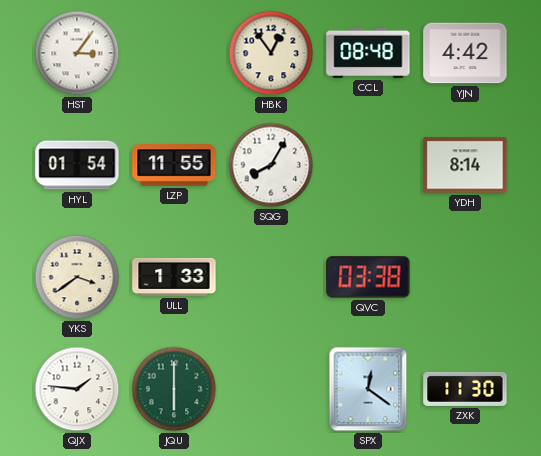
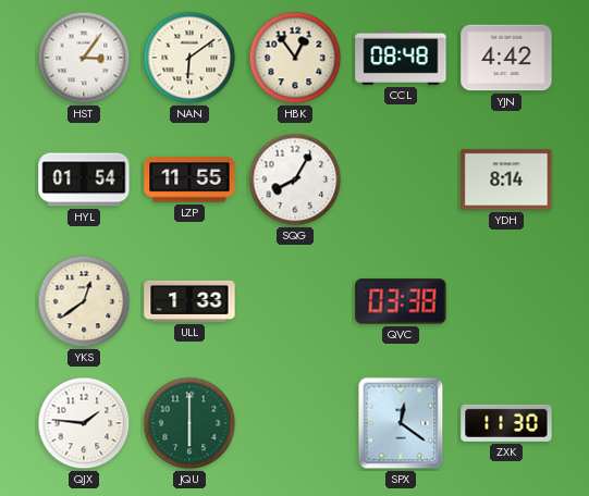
NAN: none -> 6:09 (189, 58)
YKS: 3:39 -> 12:39 (84, 301)
